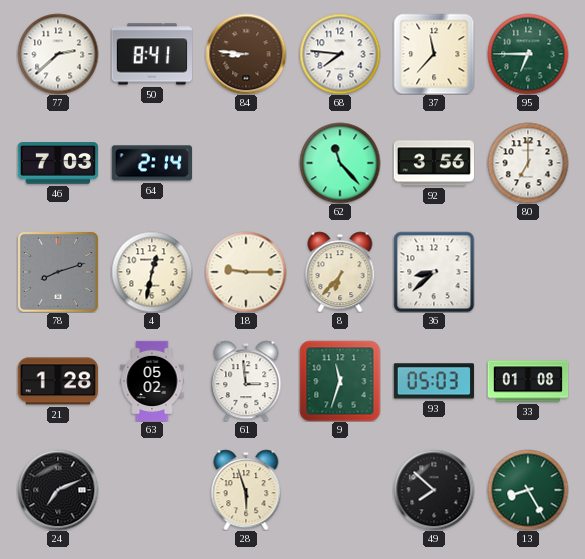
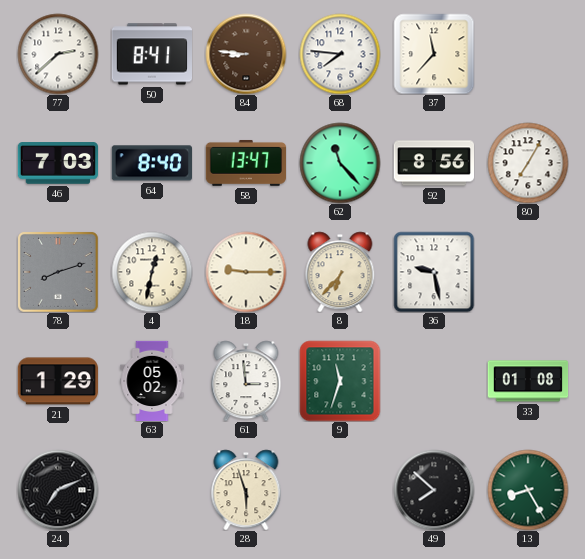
95: 6:45 -> none (528, 54)
64: 2:14 -> 8:40 (151, 163)
58: none -> 13:47 (245, 163)
92: 3:56 -> 8:56 (434, 163)
80: 7:00 -> 7:05 (528, 163)
36: 8:38 -> 9:28 (434, 272)
21: 1:28 -> 1:29 (58, 381)
93: 05:03 -> none (434, 381)
